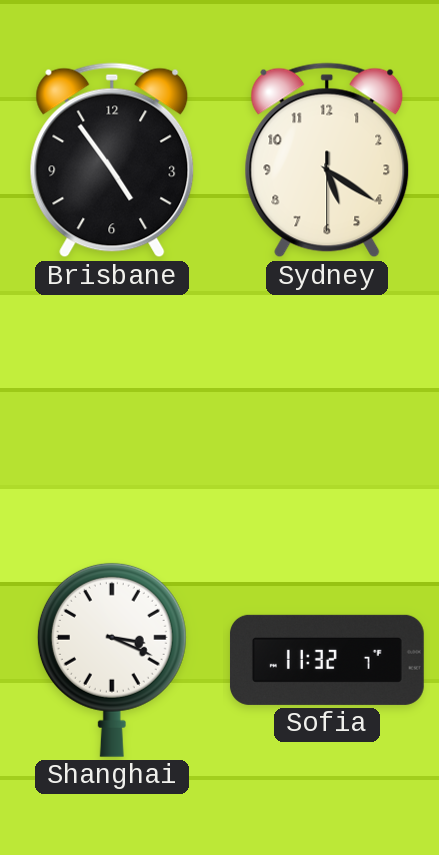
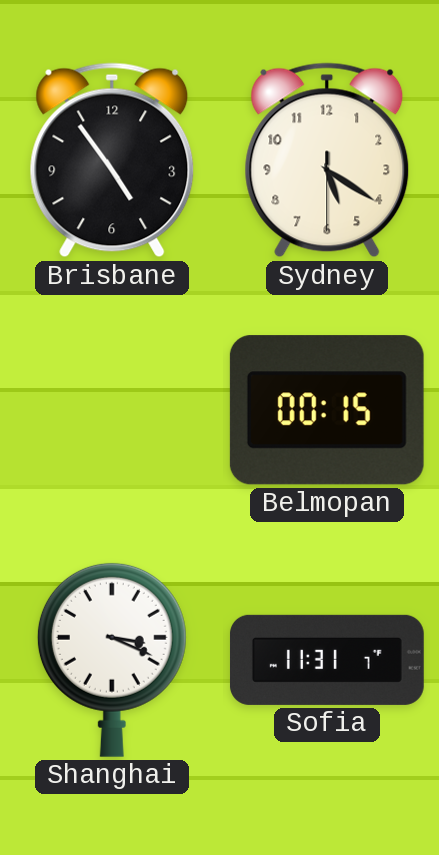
Belmopan: none -> 00:15 (327, 410)
Sofia: 11:32 -> 11:31 (327, 660)
